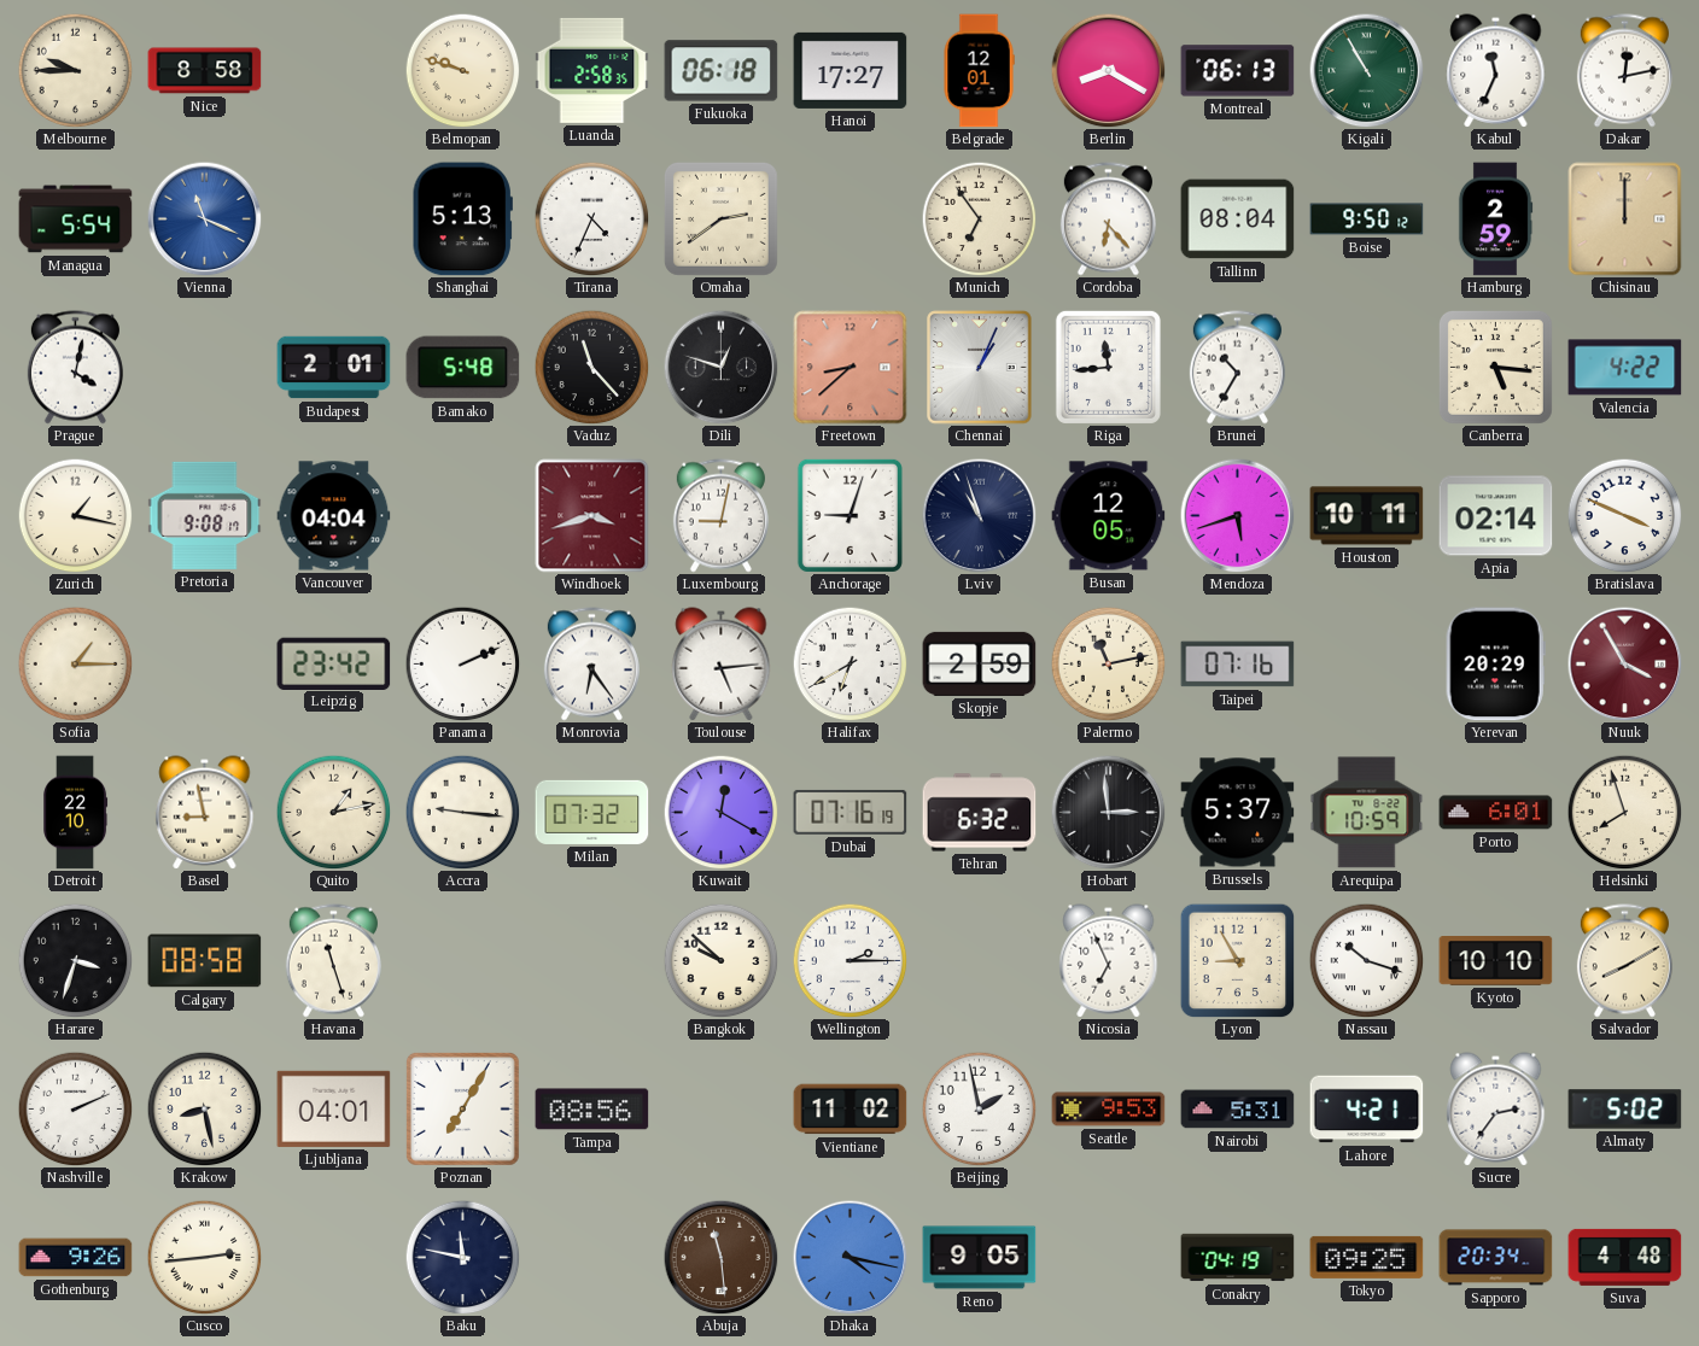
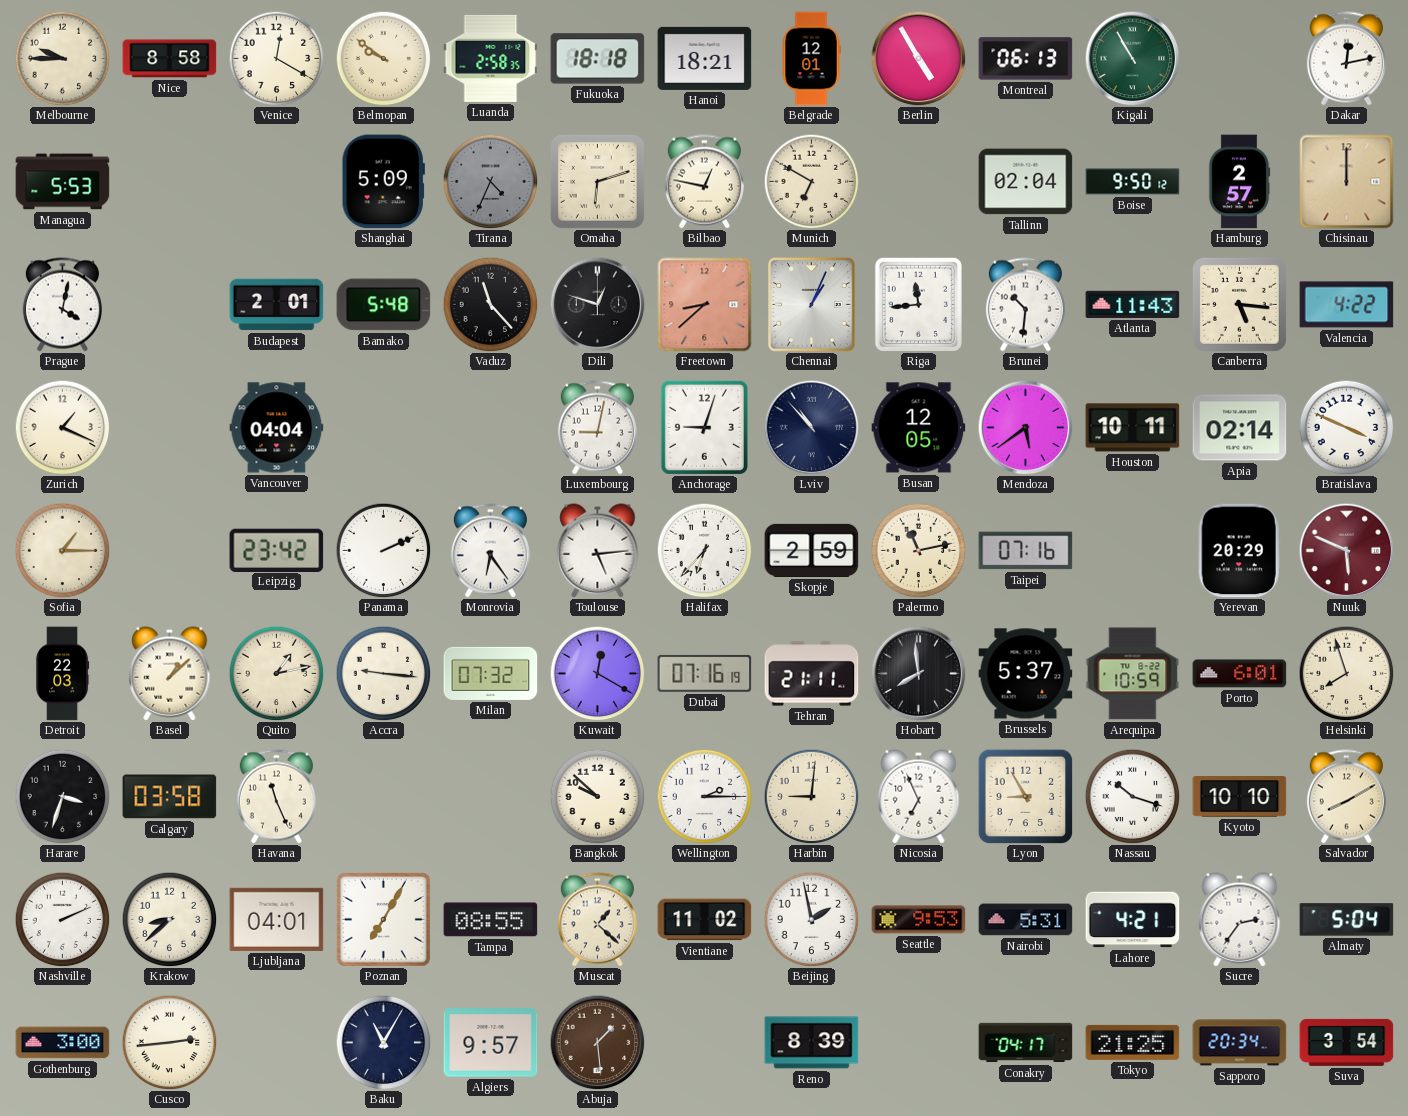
Venice: none -> 12:20 (276, 58)
Belmopan: 9:48 -> 9:51 (383, 58)
Fukuoka: 06:18 -> 18:18 (598, 59)
Hanoi: 17:27 -> 18:21 (705, 58)
Berlin: 8:20 -> 4:55 (918, 58)
Kabul: 11:34 -> none (1496, 71)
Managua: 5:54 -> 5:53 (63, 182)
Vienna: 11:19 -> none (204, 218)
Shanghai: 5:13 -> 5:09 (383, 182)
Tirana dial: white -> grey (490, 181)
Omaha: 2:39 -> 6:12 (597, 181)
Bilbao: none -> 12:47 (704, 182)
Munich: 6:54 -> 6:50 (811, 181)
Cordoba: 6:23 -> none (1108, 220)
Tallinn: 08:04 -> 02:04 (1026, 182)
Hamburg: 2:59 -> 2:57 (1239, 182)
Brunei: 10:35 -> 10:31 (1025, 305)
Atlanta: none -> 11:43 (1133, 304)
Zurich: 1:17 -> 1:19 (62, 427)
Pretoria: 9:08 -> none (205, 515)
Windhoek: 3:42 -> none (592, 516)
Lviv: 10:57 -> 10:53 (811, 427)
Mendoza: 5:42 -> 5:39 (1025, 427)
Halifax: 6:40 -> 6:37 (704, 550)
Nuuk: 3:55 -> 5:49 (1346, 550)
Detroit: 22:10 -> 22:03 (63, 674)
Basel: 8:58 -> 1:08 (170, 674)
Tehran: 6:32 -> 21:11 (812, 674)
Hobart: 2:59 -> 7:59 (918, 673)
Calgary: 08:58 -> 03:58 (170, 797)
Havana: 11:27 -> 11:26 (276, 797)
Harbin: none -> 9:01 (811, 796)
Krakow: 8:28 -> 8:38 (169, 919)
Tampa: 08:56 -> 08:55 (491, 920)
Muscat: none -> 1:22 (597, 920)
Almaty: 5:02 -> 5:04 (1347, 920)
Gothenburg: 9:26 -> 3:00 (63, 1043)
Baku: 11:47 -> 11:05 (383, 1042)
Algiers: none -> 9:57 (491, 1043)
Abuja: 11:29 -> 1:29 (597, 1042)
Dhaka: 4:17 -> none (850, 1257)
Reno: 9:05 -> 8:39 (812, 1043)
Conakry: 04:19 -> 04:17 (1026, 1043)
Tokyo: 09:25 -> 21:25 (1133, 1042)
Suva: 4:48 -> 3:54 (1347, 1042)
